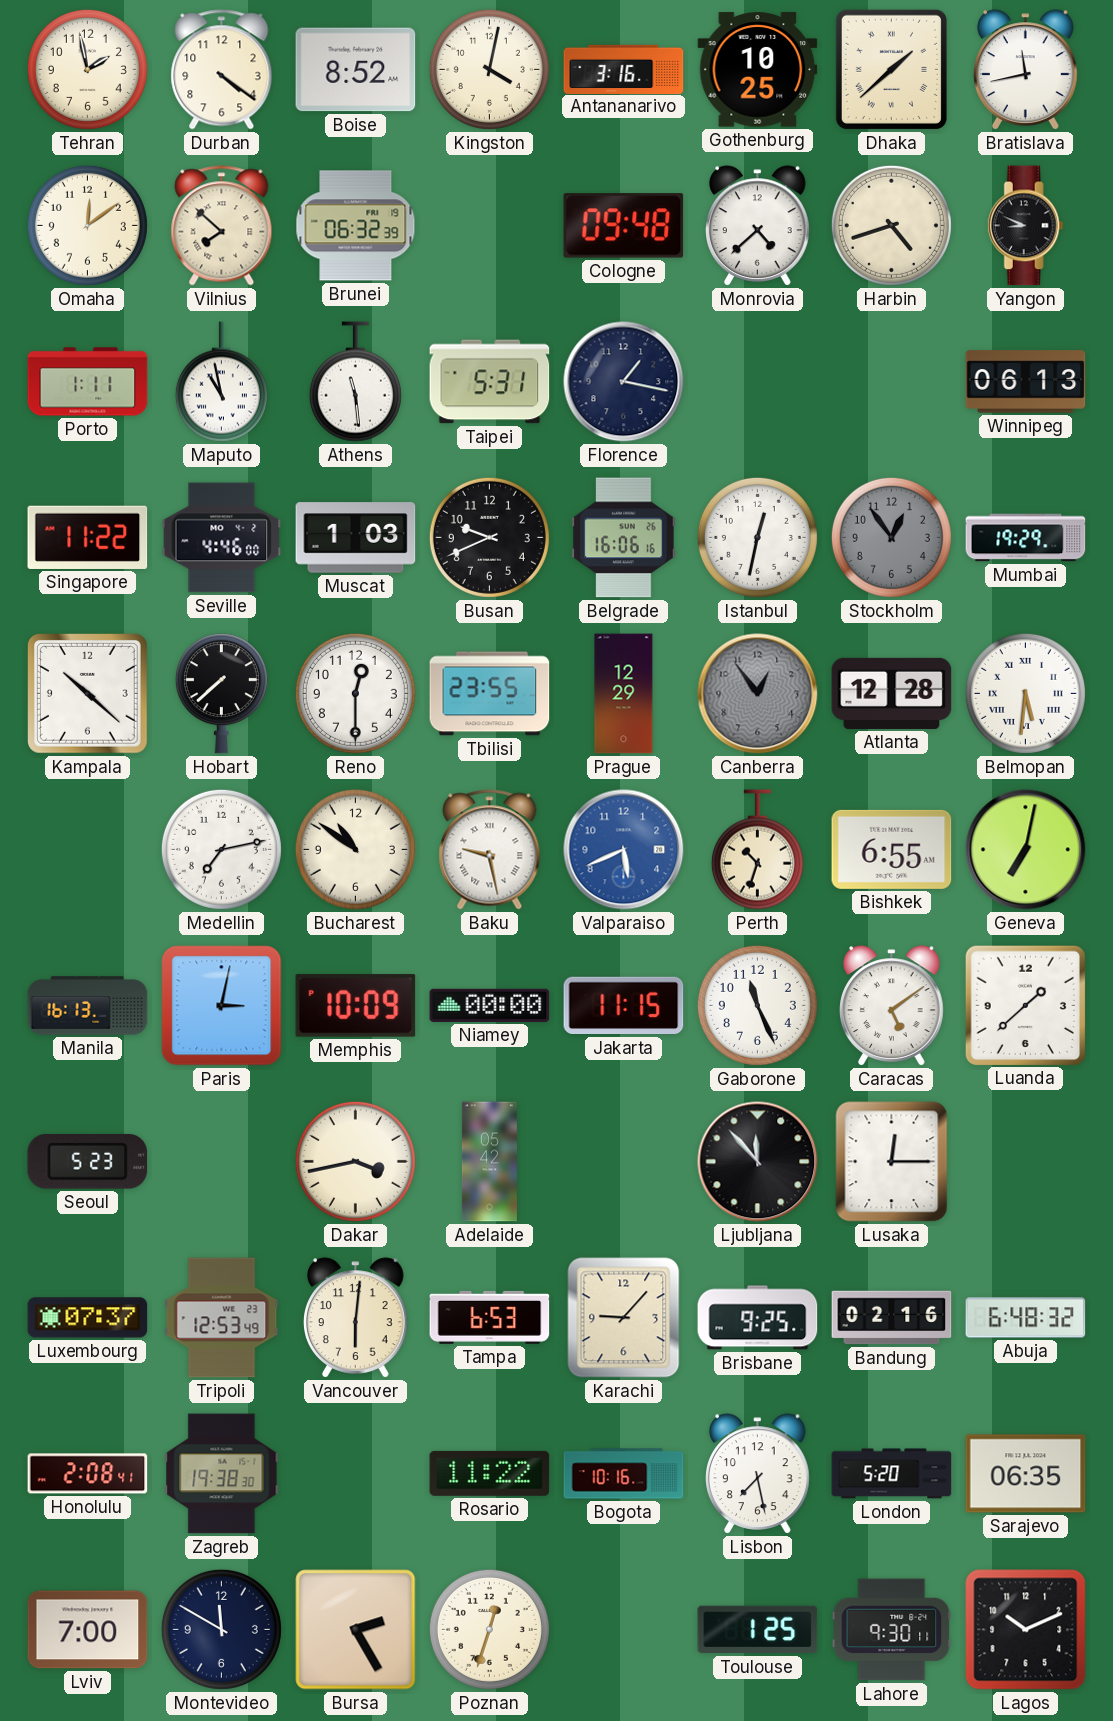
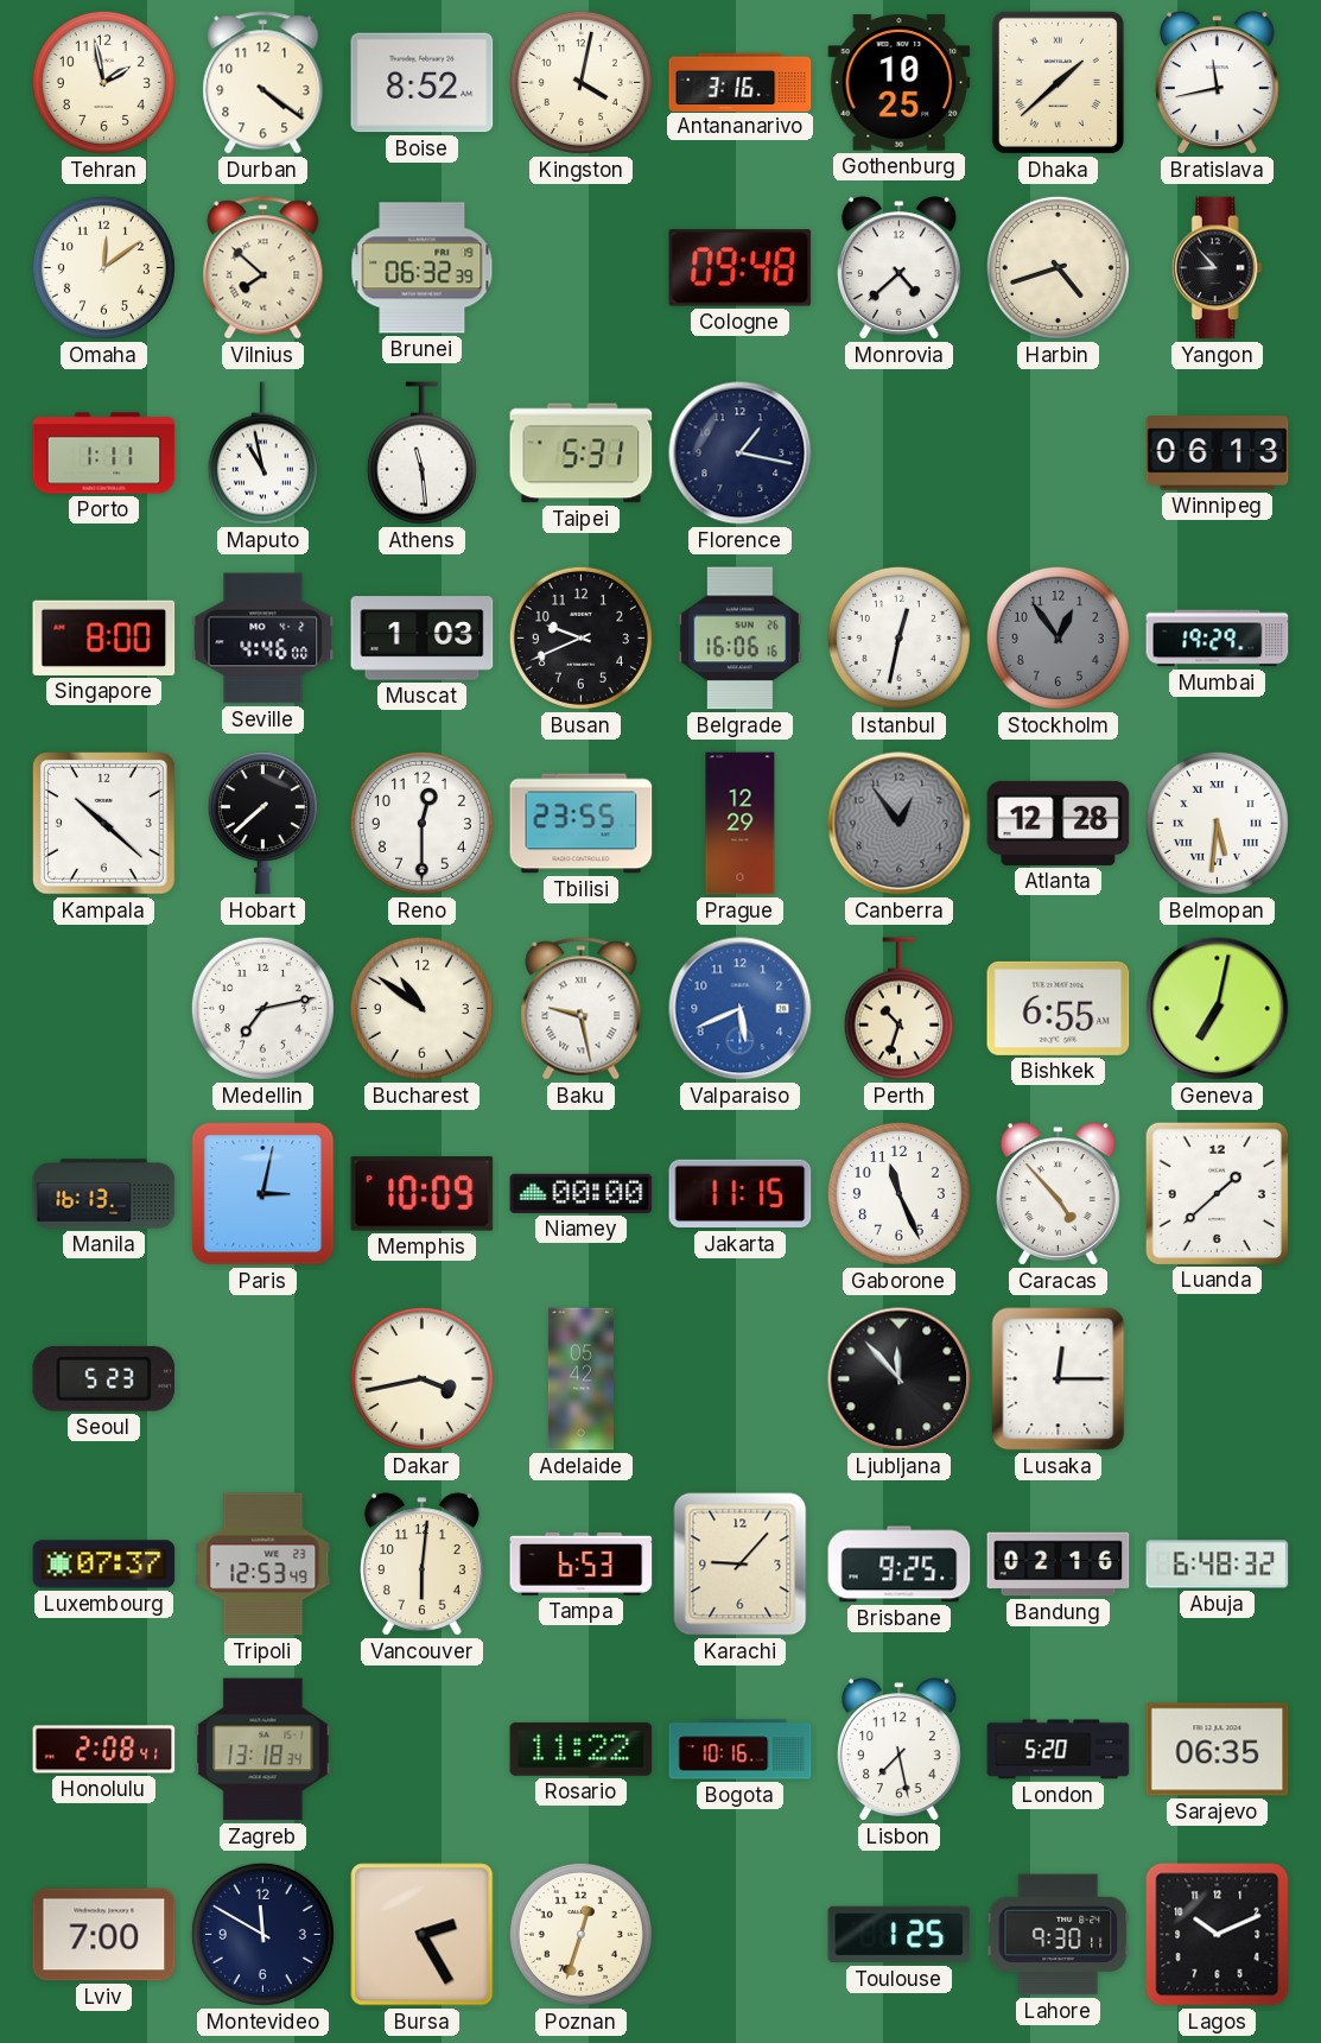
Yangon: 8:49 -> 8:53 (1217, 268)
Singapore: 11:22 -> 8:00 (104, 637)
Caracas: 5:09 -> 4:53 (1059, 1194)
Zagreb: 19:38 -> 13:18 (263, 1750)
